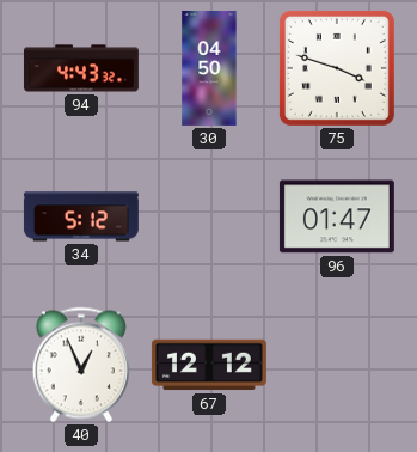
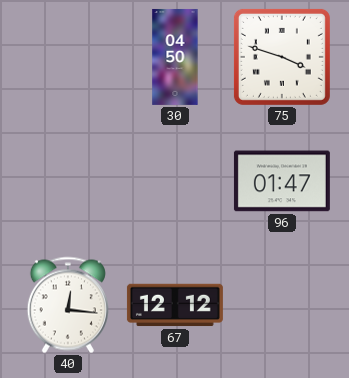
94: 4:43 -> none (81, 68)
34: 5:12 -> none (81, 216)
40: 12:56 -> 12:16 (68, 305)
